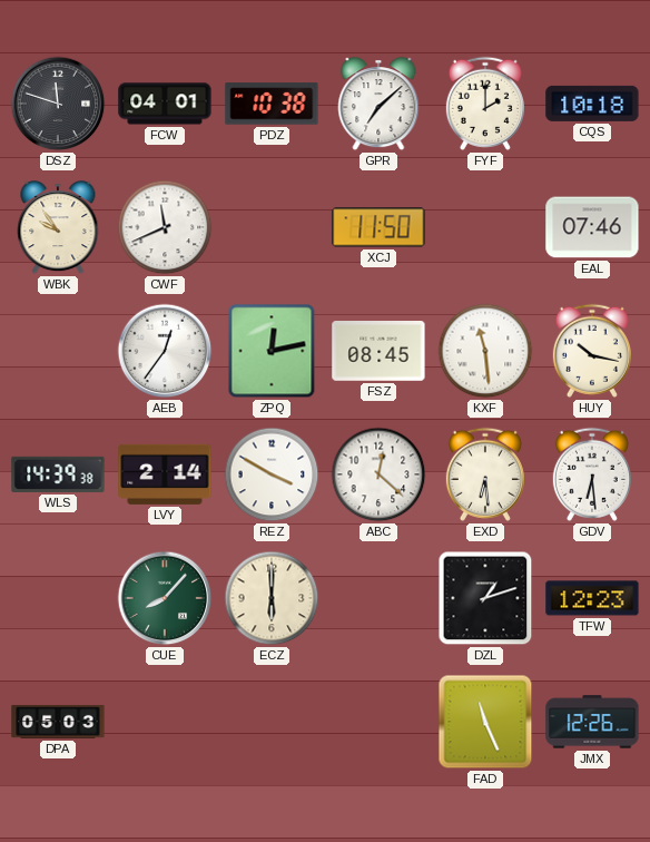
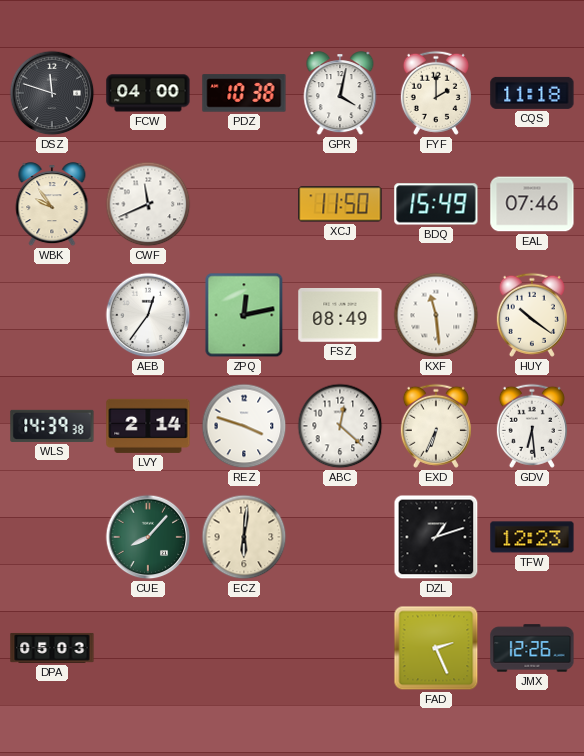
FCW: 04:01 -> 04:00 (148, 93)
GPR: 7:08 -> 4:02 (340, 94)
CQS: 10:18 -> 11:18 (532, 93)
BDQ: none -> 15:49 (436, 204)
FSZ: 08:45 -> 08:49 (340, 316)
HUY: 10:17 -> 10:21 (532, 315)
REZ: 3:50 -> 3:48 (244, 426)
EXD: 6:29 -> 6:34 (436, 426)
ECZ: 6:00 -> 6:01 (244, 537)
FAD: 11:26 -> 2:26 (436, 648)
